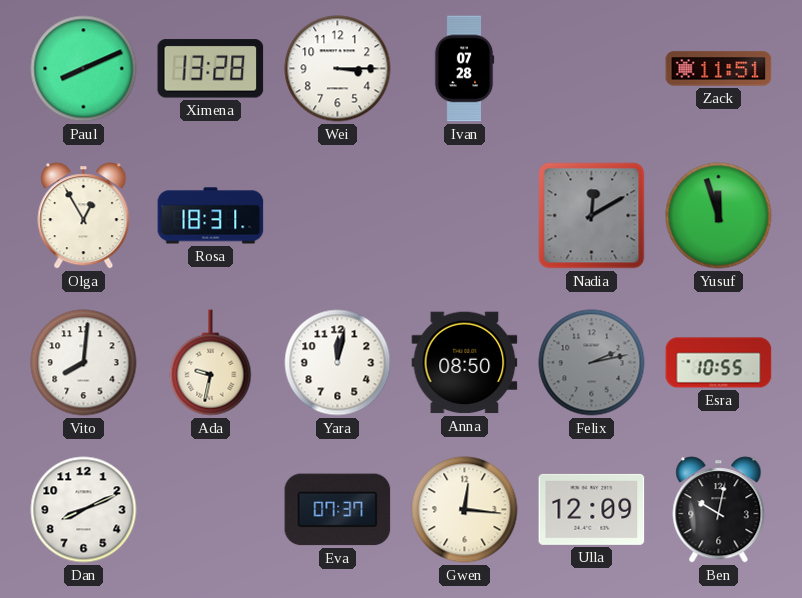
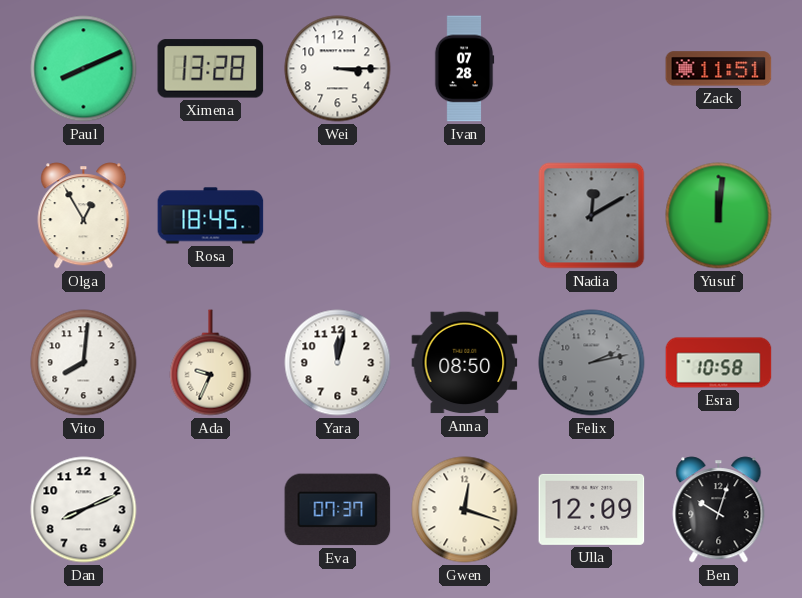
Rosa: 18:31 -> 18:45 (211, 216)
Yusuf: 11:57 -> 12:01 (719, 216)
Ada: 9:32 -> 9:34 (211, 363)
Esra: 10:55 -> 10:58 (719, 363)
Gwen: 12:16 -> 12:18 (465, 510)
Ben: 10:02 -> 10:03 (719, 510)
